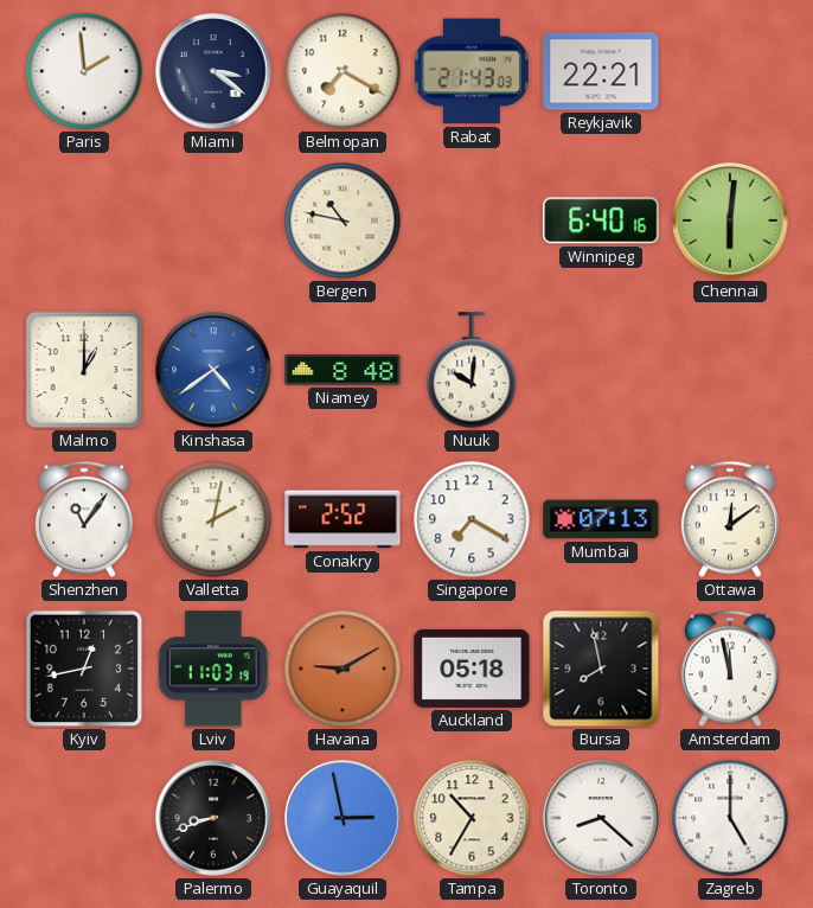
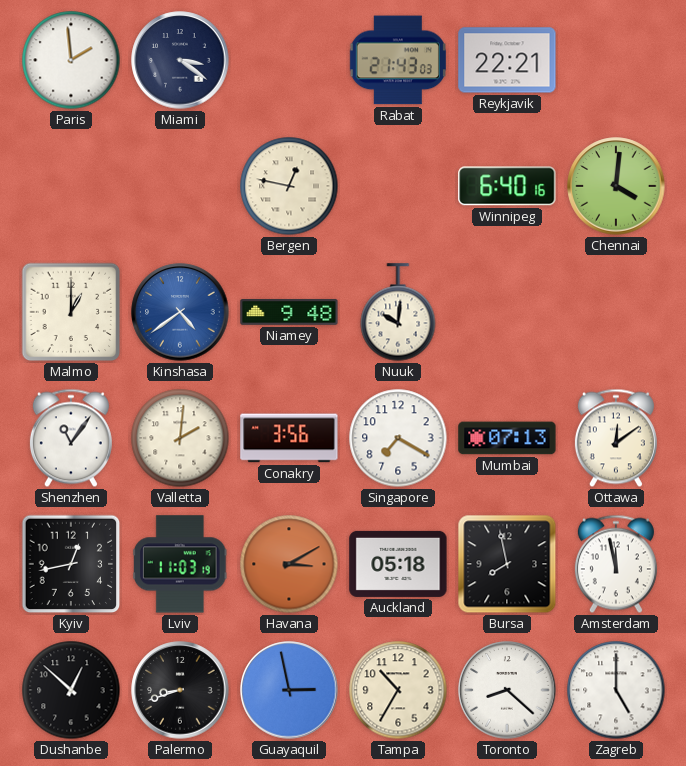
Belmopan: 7:20 -> none (343, 71)
Bergen: 10:47 -> 12:47 (289, 186)
Chennai: 6:01 -> 4:01 (616, 186)
Niamey: 8:48 -> 9:48 (289, 312)
Valletta: 2:02 -> 2:01 (180, 438)
Conakry: 2:52 -> 3:56 (289, 438)
Havana: 9:10 -> 3:10 (289, 564)
Dushanbe: none -> 12:52 (71, 690)
